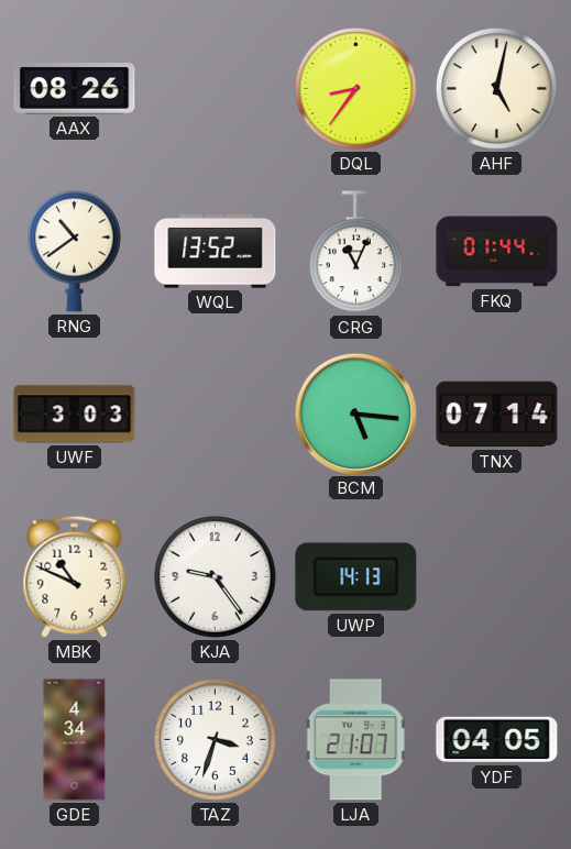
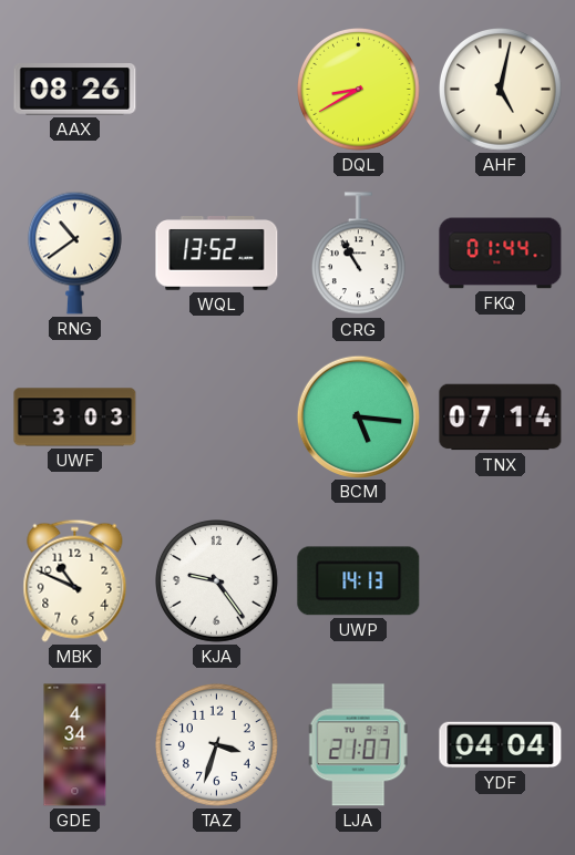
DQL: 8:36 -> 8:40 (359, 90)
CRG: 11:04 -> 10:55 (358, 254)
YDF: 04:05 -> 04:04 (501, 745)
